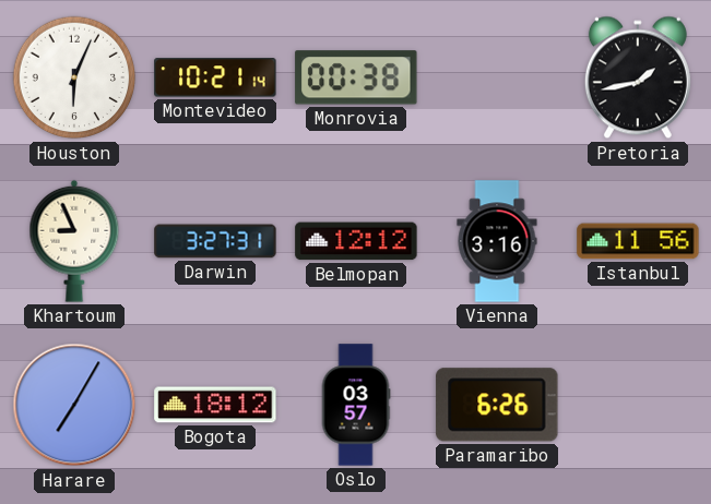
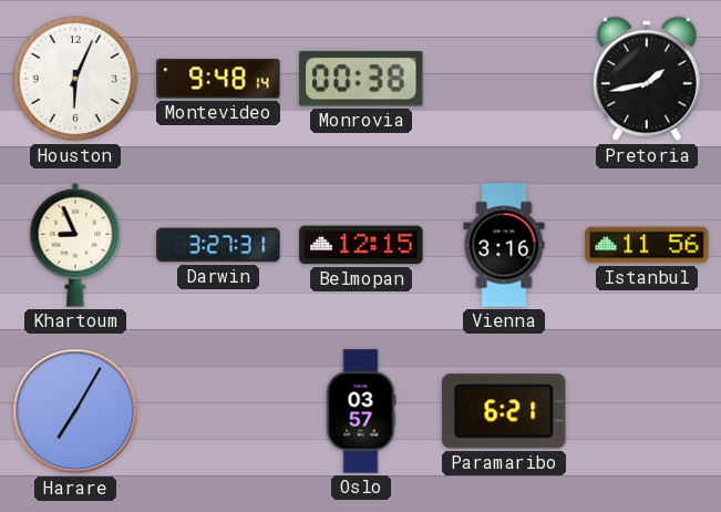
Montevideo: 10:21 -> 9:48 (218, 79)
Belmopan: 12:12 -> 12:15 (361, 245)
Bogota: 18:12 -> none (215, 405)
Paramaribo: 6:26 -> 6:21 (504, 411)
